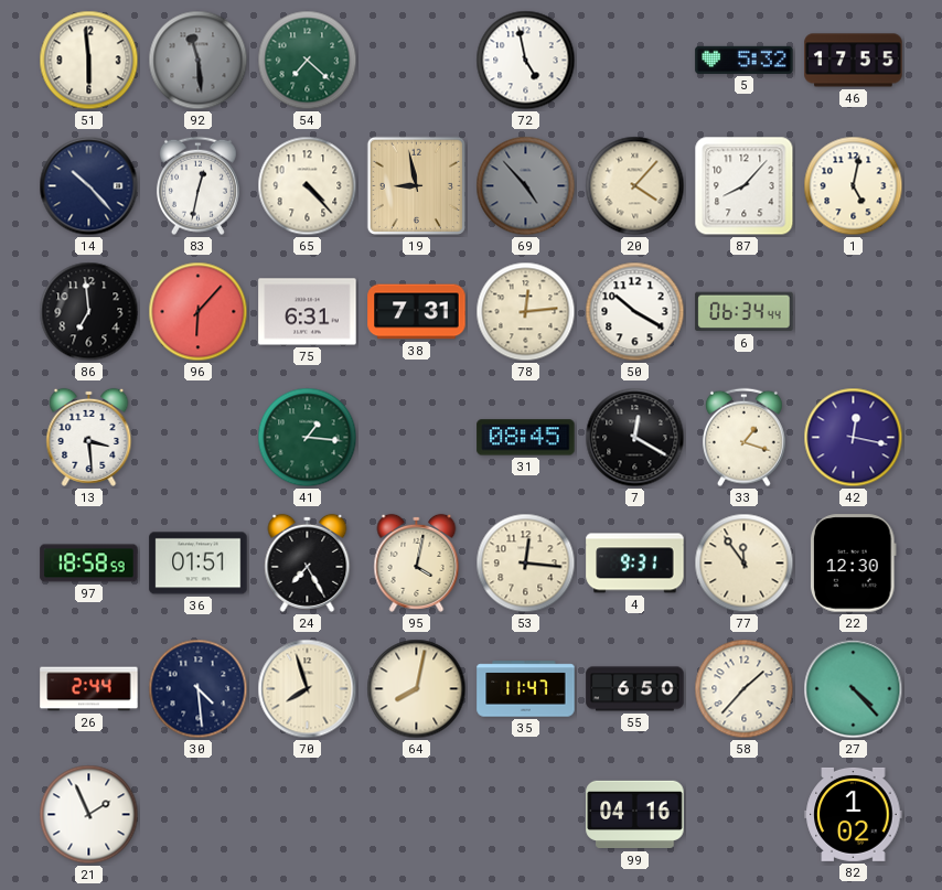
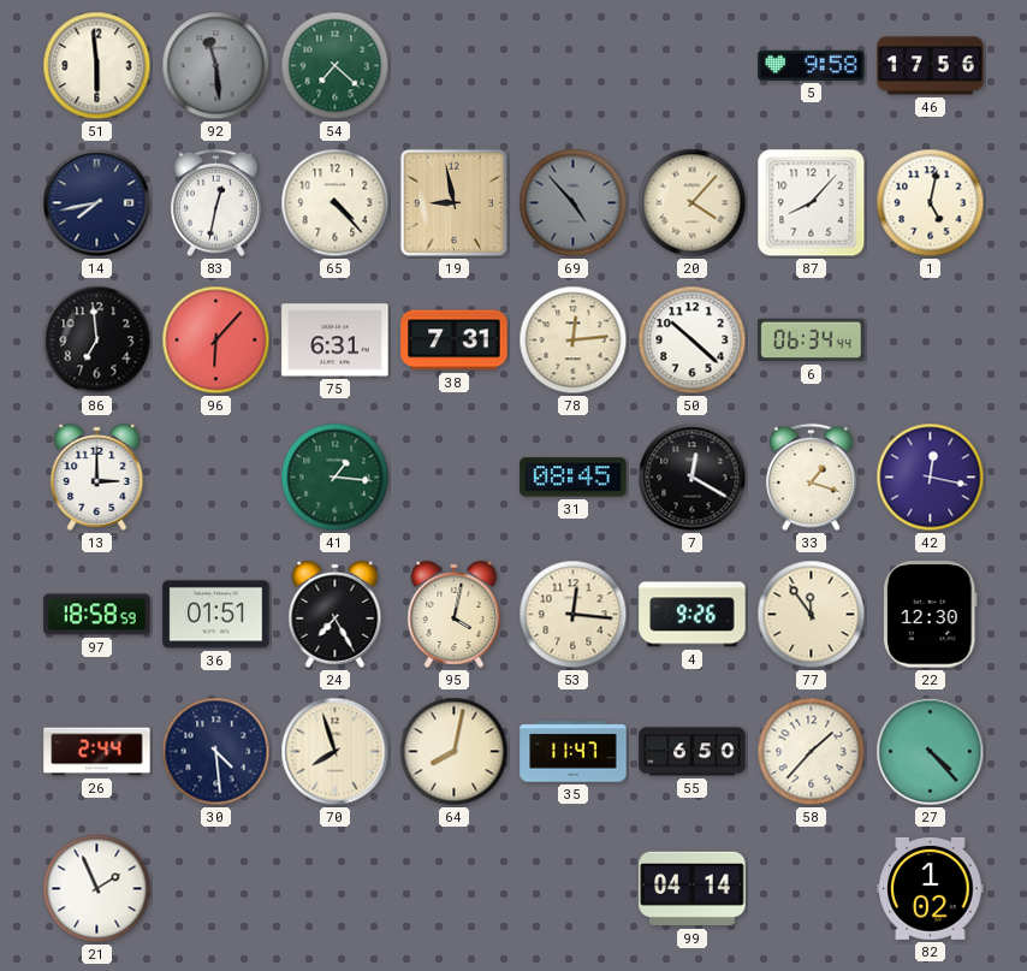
72: 4:58 -> none (526, 61)
5: 5:32 -> 9:58 (812, 65)
46: 17:55 -> 17:56 (931, 66)
14: 10:23 -> 7:43 (97, 203)
50: 10:20 -> 10:22 (693, 341)
13: 3:29 -> 3:00 (97, 476)
4: 9:31 -> 9:26 (693, 615)
99: 04:16 -> 04:14 (693, 889)
